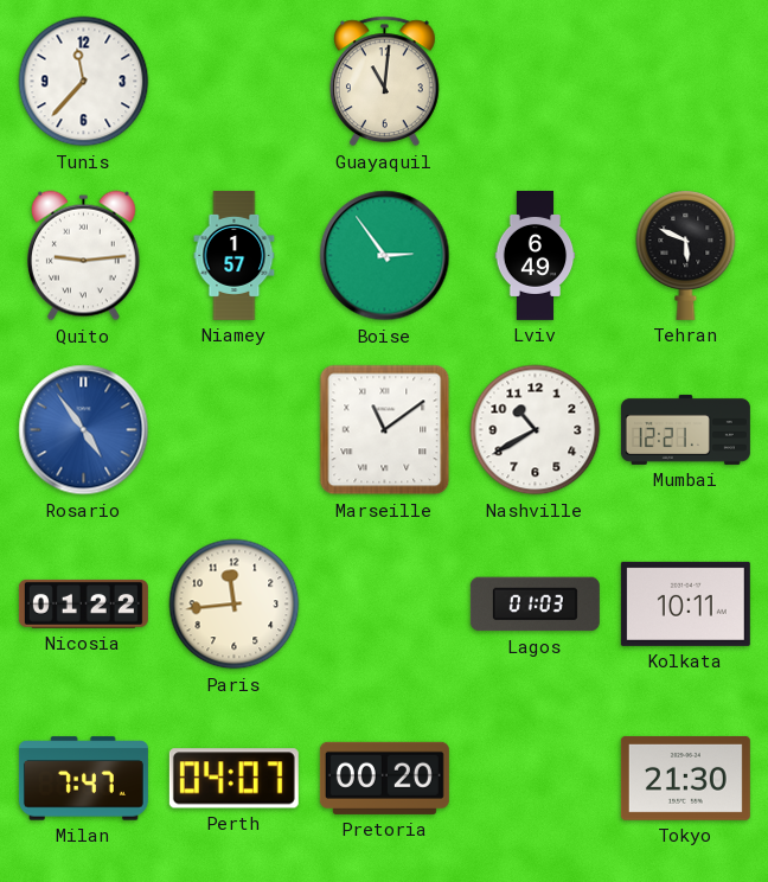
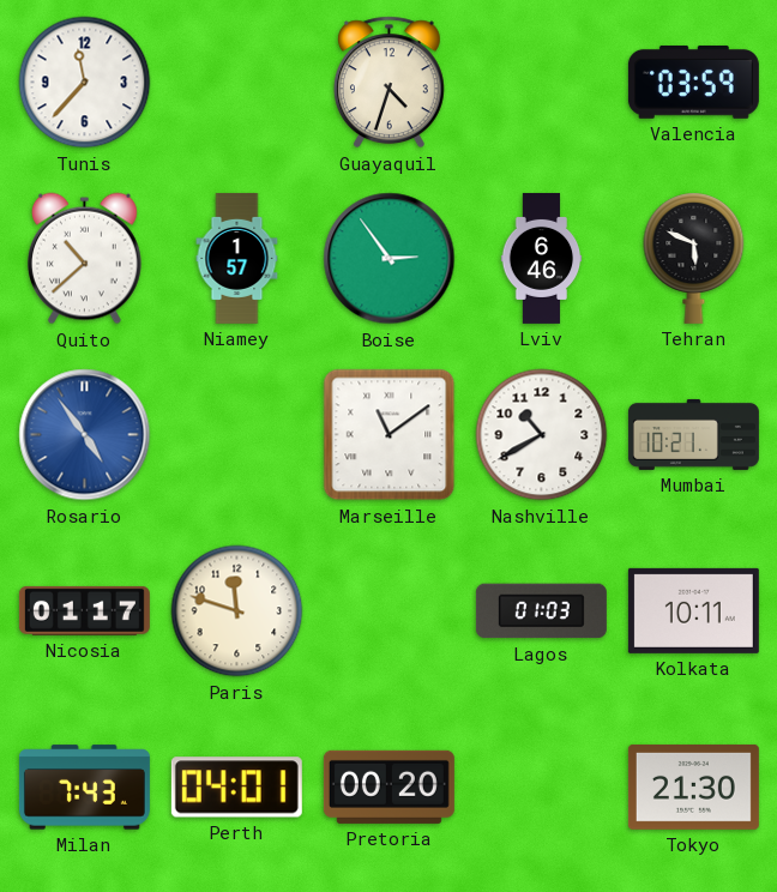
Guayaquil: 11:01 -> 4:33 (389, 83)
Valencia: none -> 03:59 (693, 82)
Quito: 9:14 -> 10:38 (84, 259)
Lviv: 6:49 -> 6:46 (542, 258)
Mumbai: 12:21 -> 10:21 (693, 434)
Nicosia: 01:22 -> 01:17 (84, 610)
Paris: 11:44 -> 11:48 (237, 611)
Milan: 7:47 -> 7:43 (84, 788)
Perth: 04:07 -> 04:01 (236, 788)
